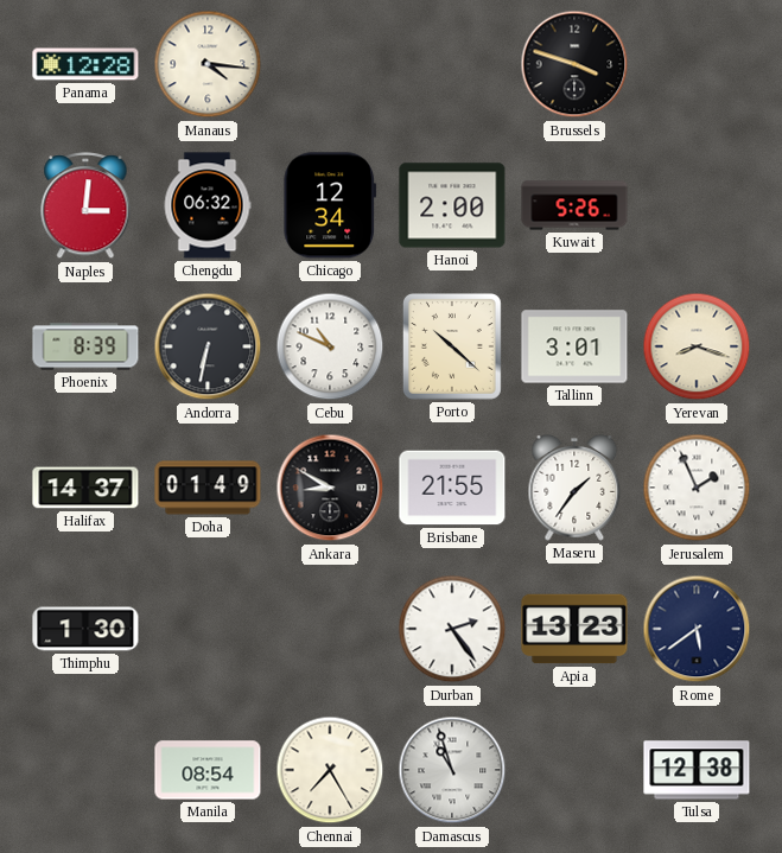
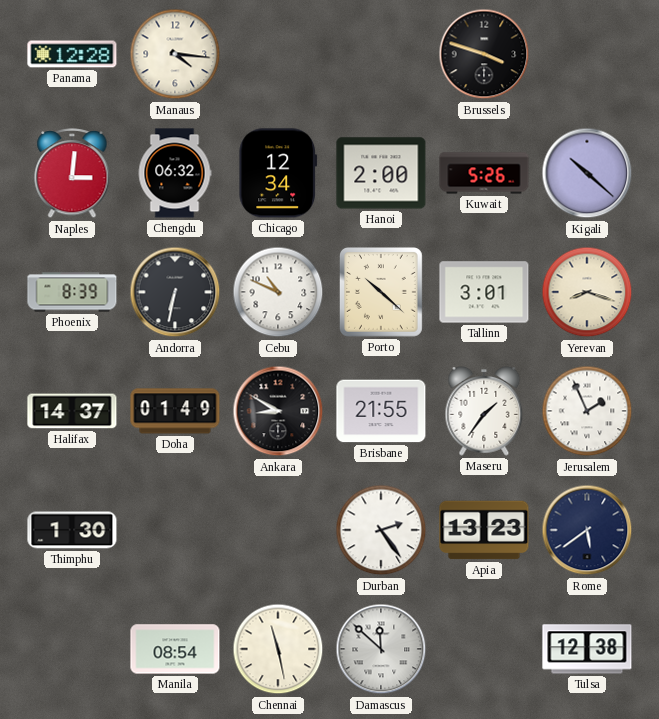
Kigali: none -> 10:22 (587, 173)
Chennai: 7:25 -> 11:28 (278, 649)
Damascus: 10:57 -> 11:52 (381, 649)
